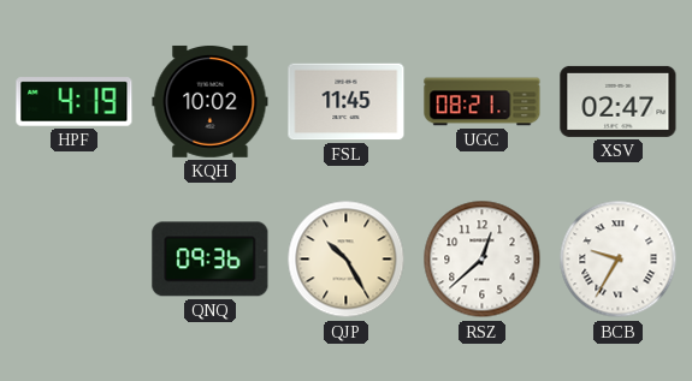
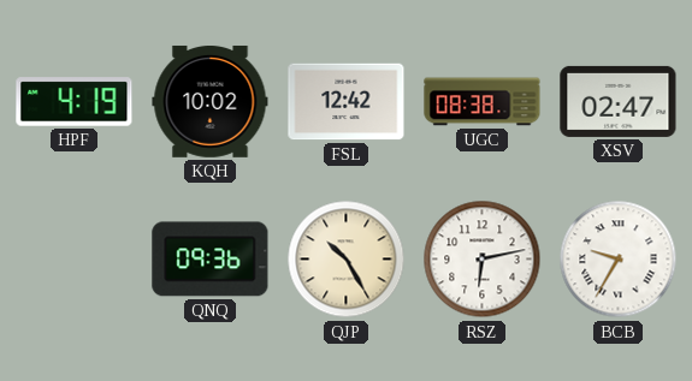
FSL: 11:45 -> 12:42 (347, 102)
UGC: 08:21 -> 08:38 (483, 102)
RSZ: 12:38 -> 6:13 (483, 260)
